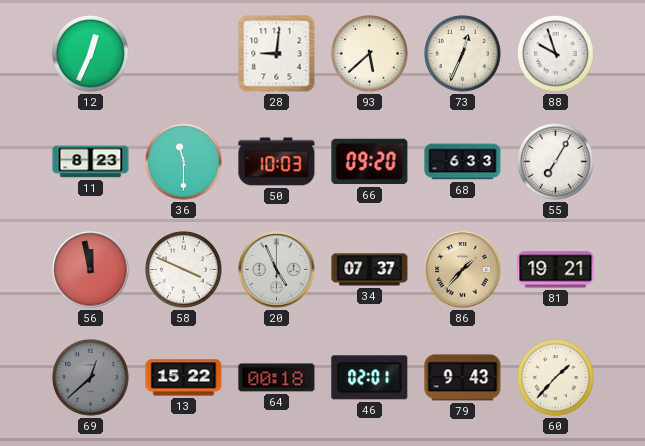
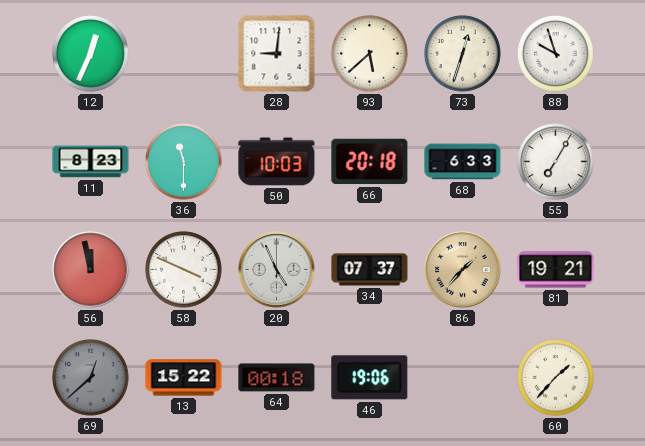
73: 12:34 -> 12:33 (463, 54)
66: 09:20 -> 20:18 (370, 162)
46: 02:01 -> 19:06 (370, 378)
79: 9:43 -> none (463, 378)
